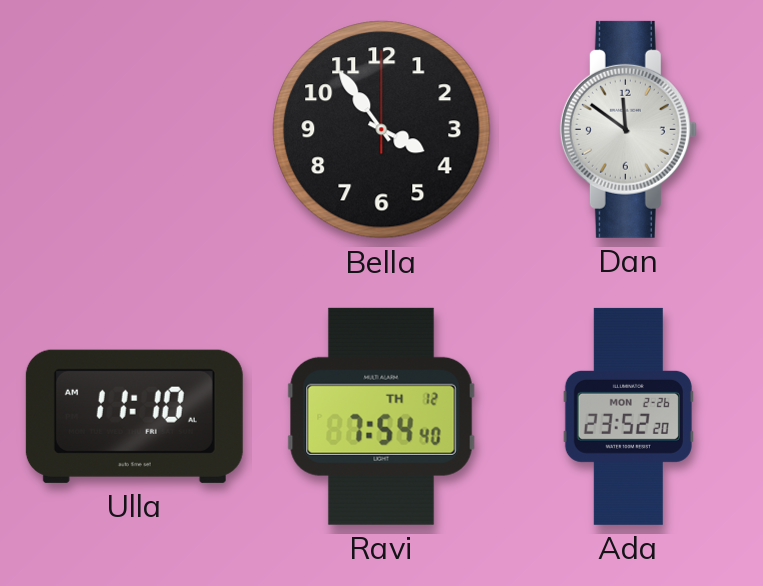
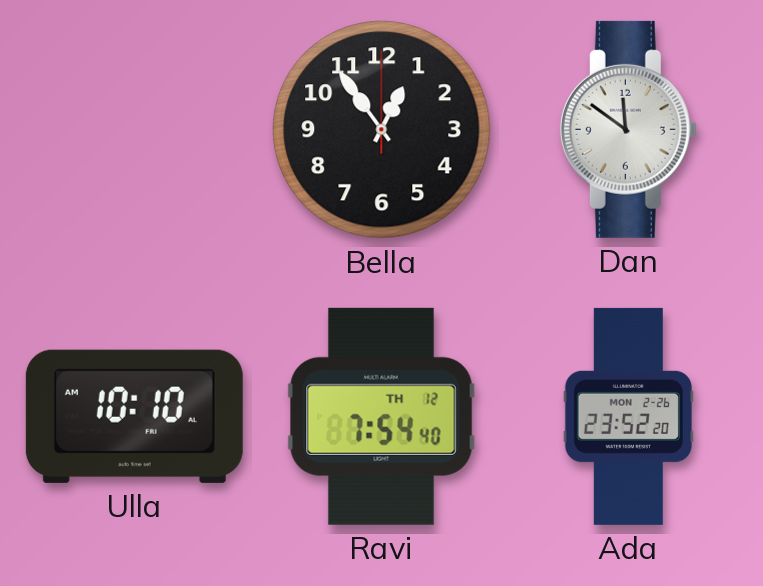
Bella: 3:54 -> 12:54 (382, 130)
Ulla: 11:10 -> 10:10 (134, 416)
